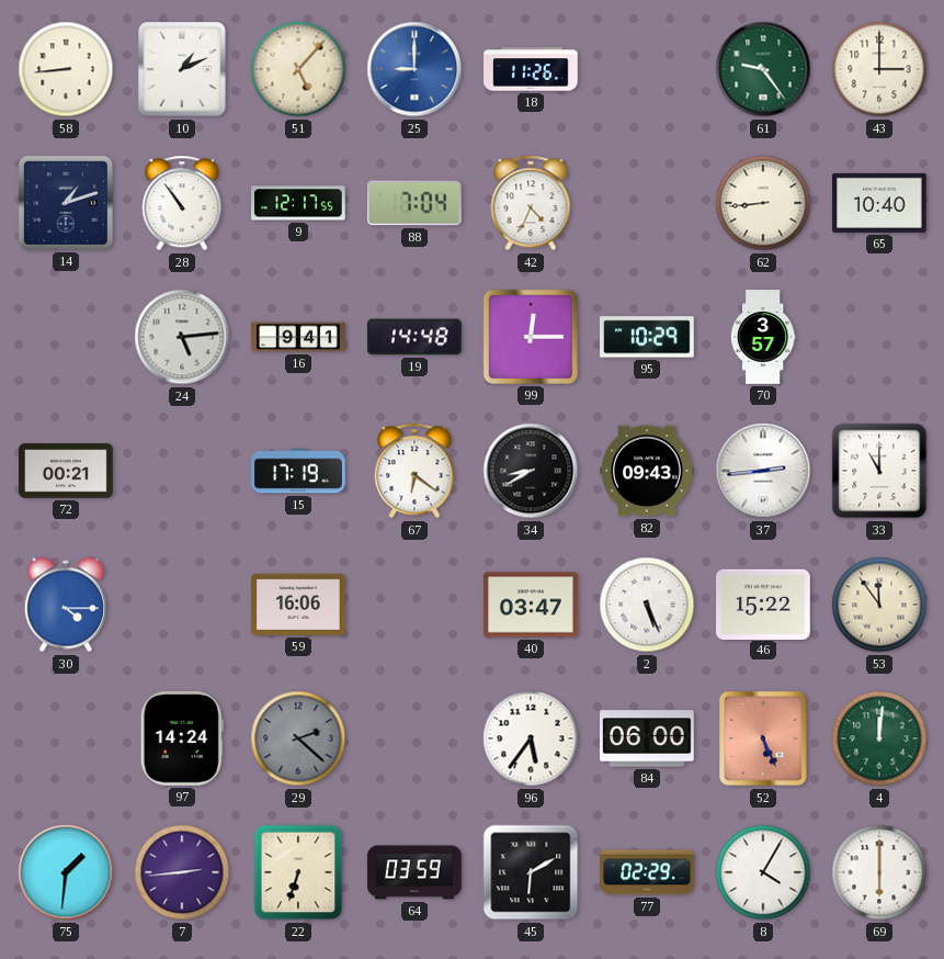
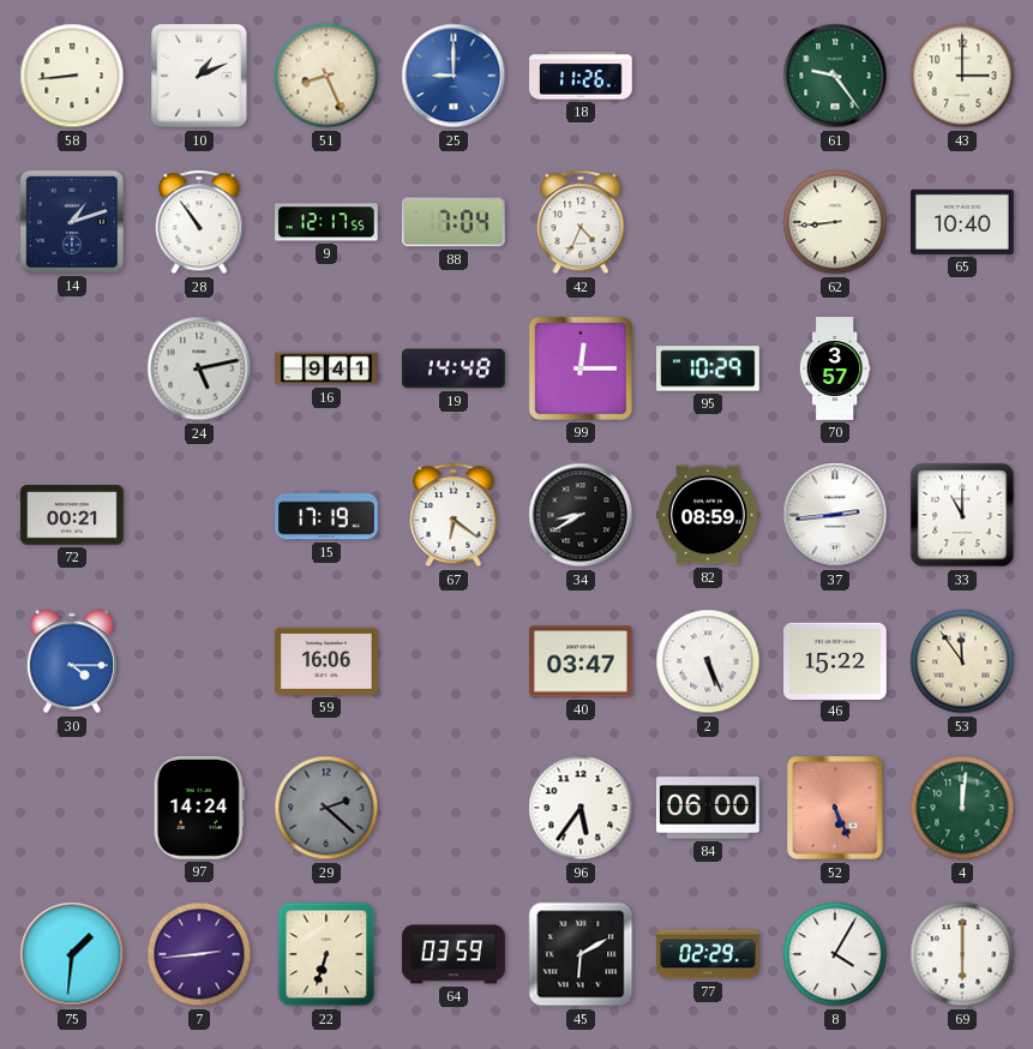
51: 5:07 -> 8:26 (326, 76)
24: 5:14 -> 5:13 (199, 368)
82: 09:43 -> 08:59 (709, 515)
